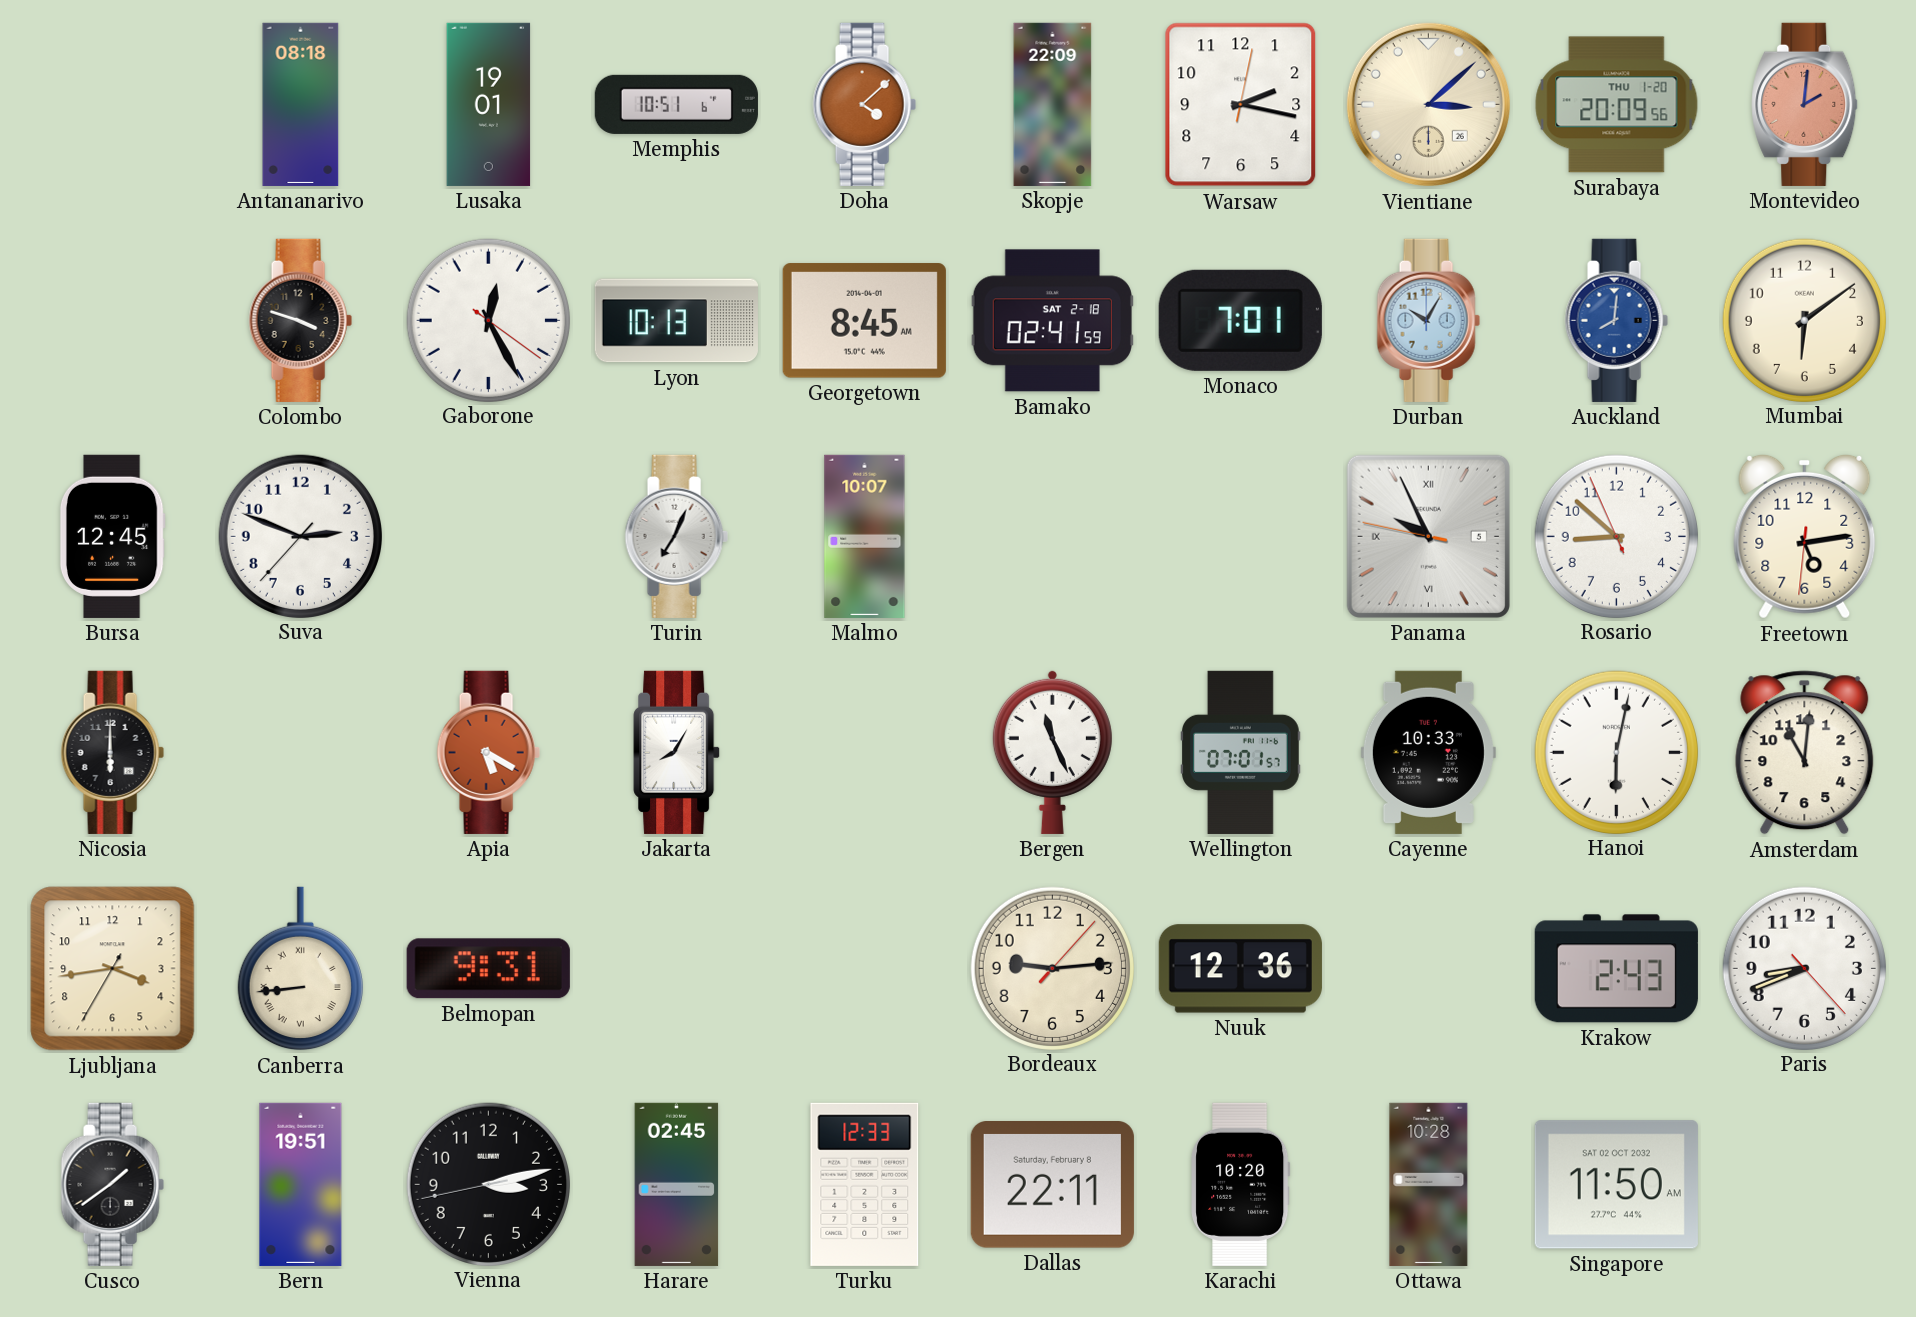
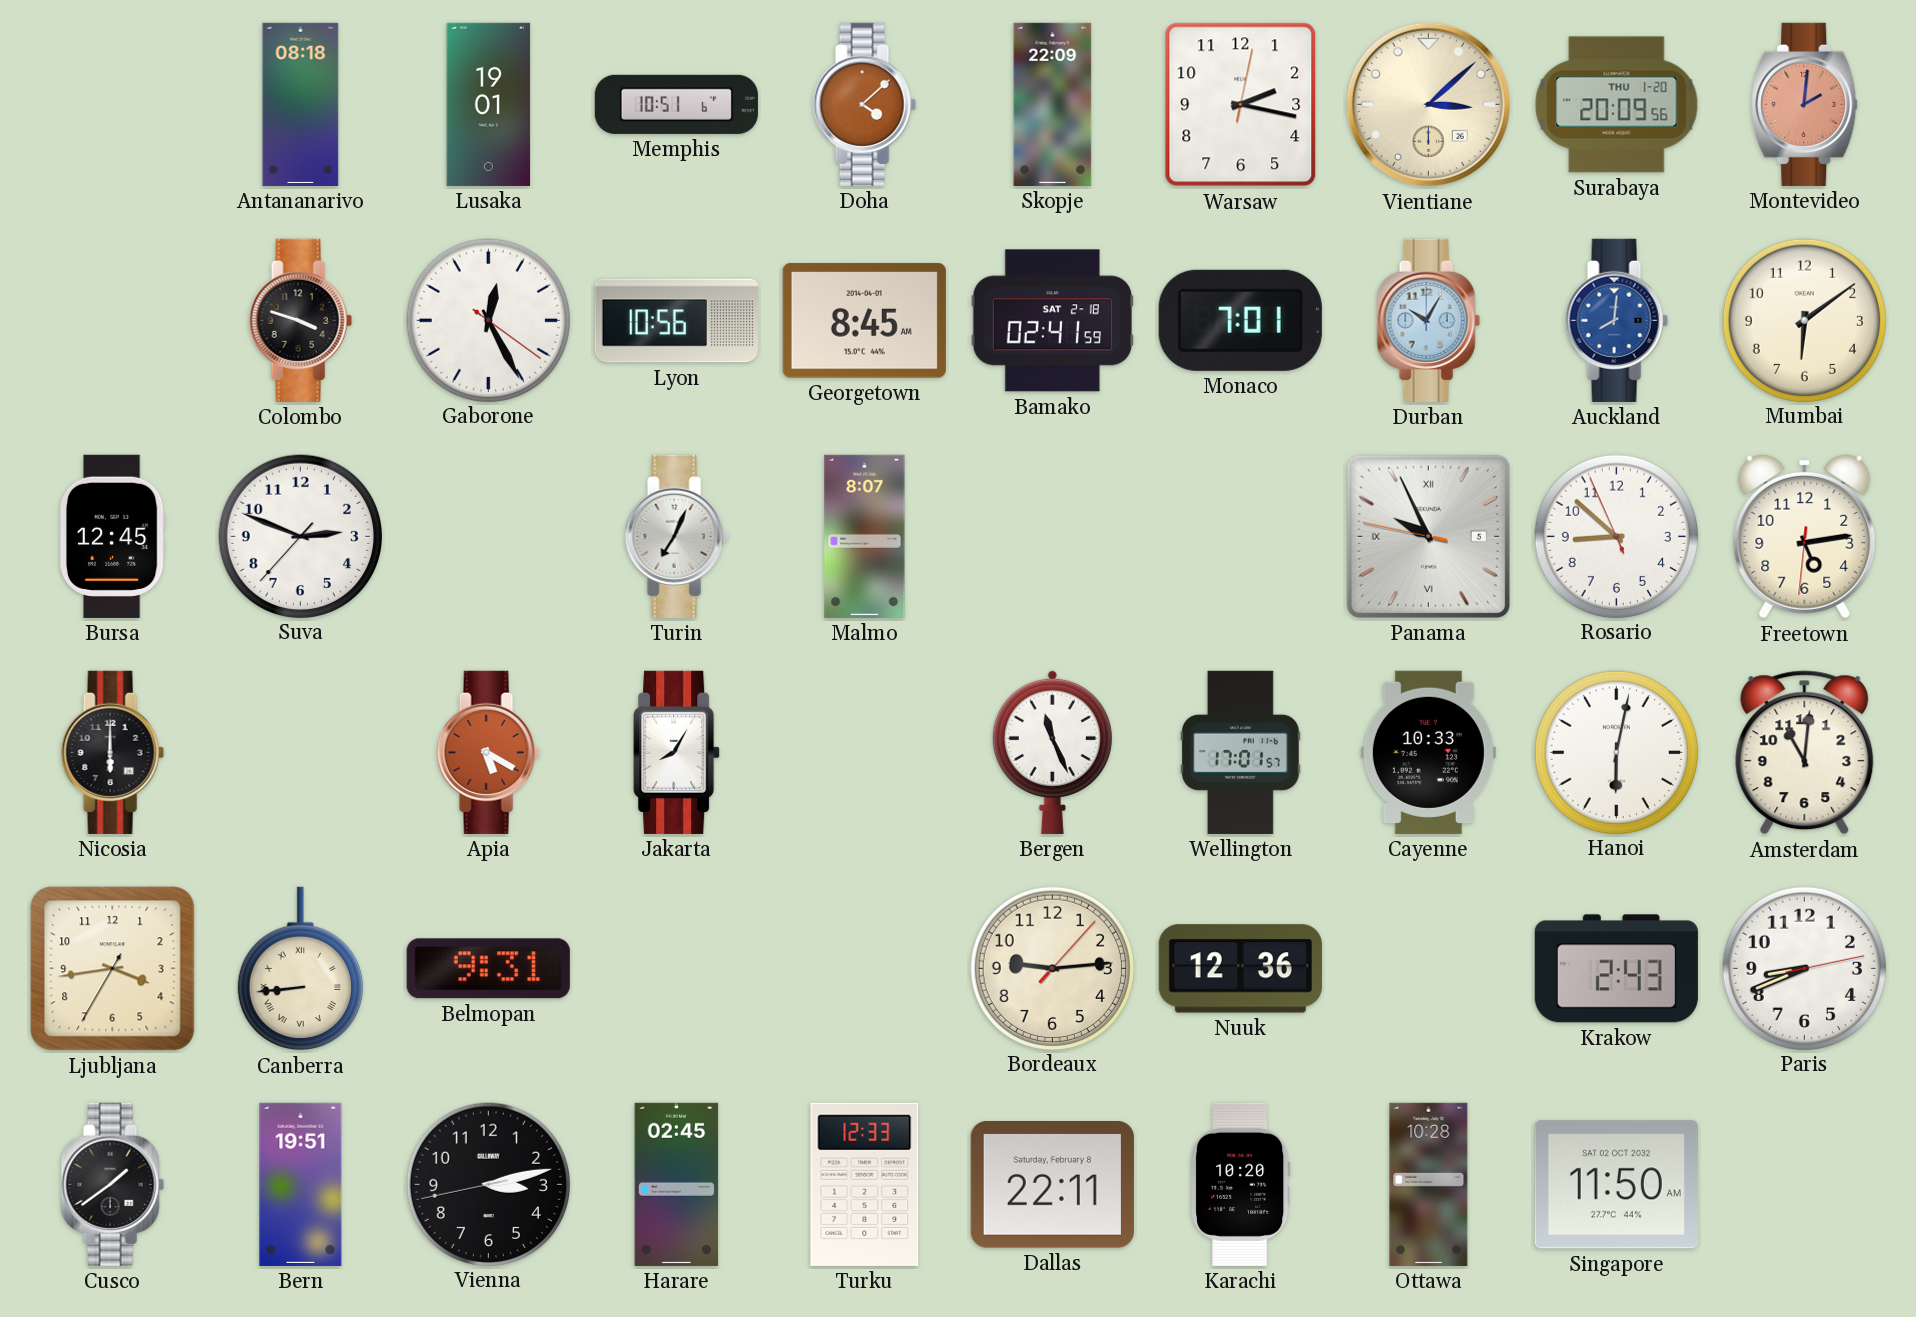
Lyon: 10:13 -> 10:56 (676, 321)
Malmo: 10:07 -> 8:07 (865, 536)
Wellington: 07:01 -> 17:01 (1241, 752)
Paris: 8:41:23 -> 8:41:13 (1804, 968)
